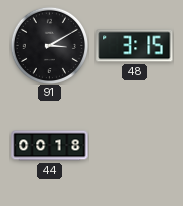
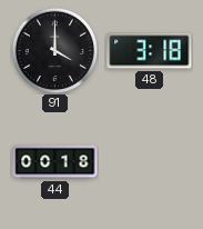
91: 3:10 -> 4:00 (54, 50)
48: 3:15 -> 3:18 (150, 51)
